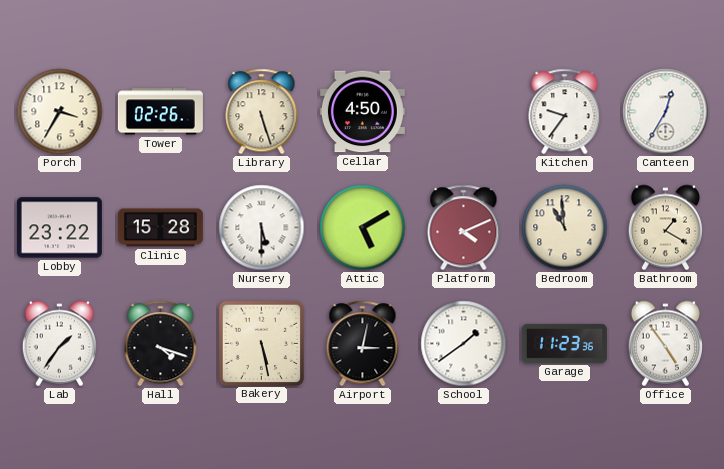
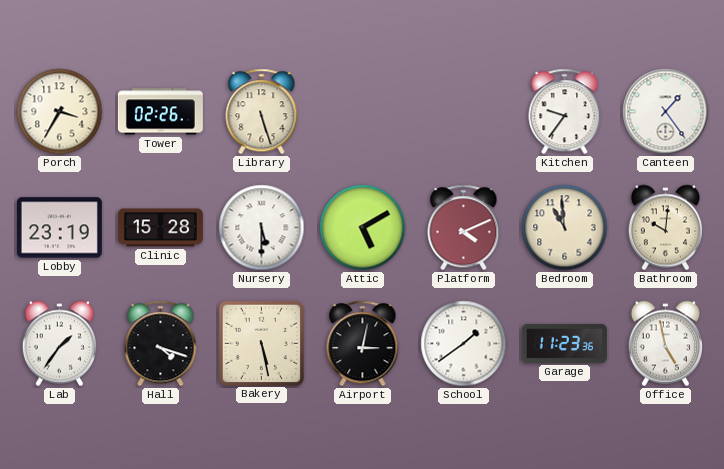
Cellar: 4:50 -> none (362, 112)
Canteen: 12:35 -> 1:24 (666, 112)
Lobby: 23:22 -> 23:19 (59, 228)
Bathroom: 1:20 -> 10:01 (665, 228)
Office: 4:54 -> 4:58 (665, 344)
